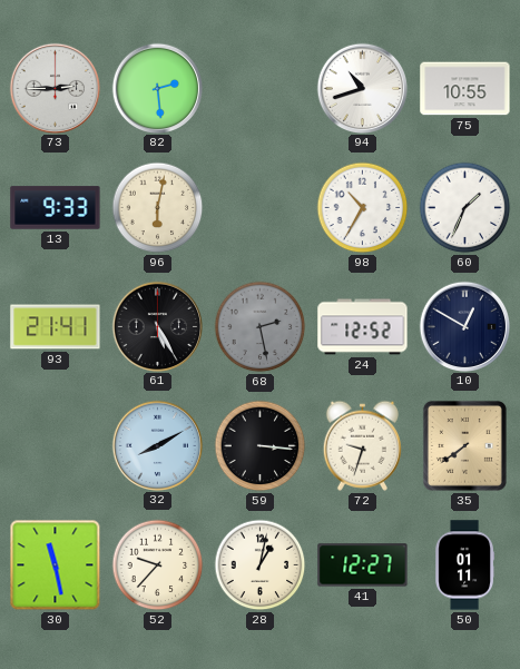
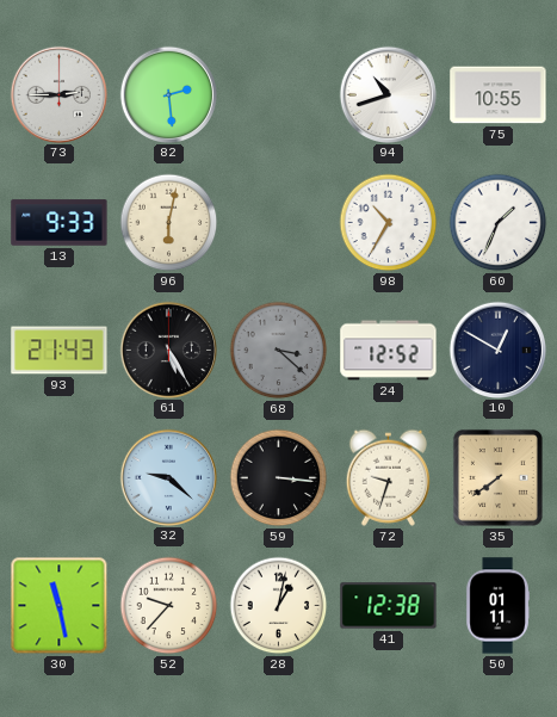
93: 21:41 -> 21:43 (60, 351)
68: 2:28 -> 3:22 (279, 351)
32: 8:10 -> 9:22 (168, 477)
41: 12:27 -> 12:38 (389, 606)
